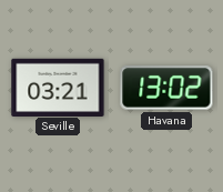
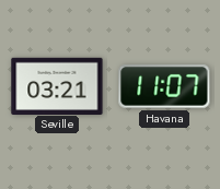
Havana: 13:02 -> 11:07 (164, 86)
